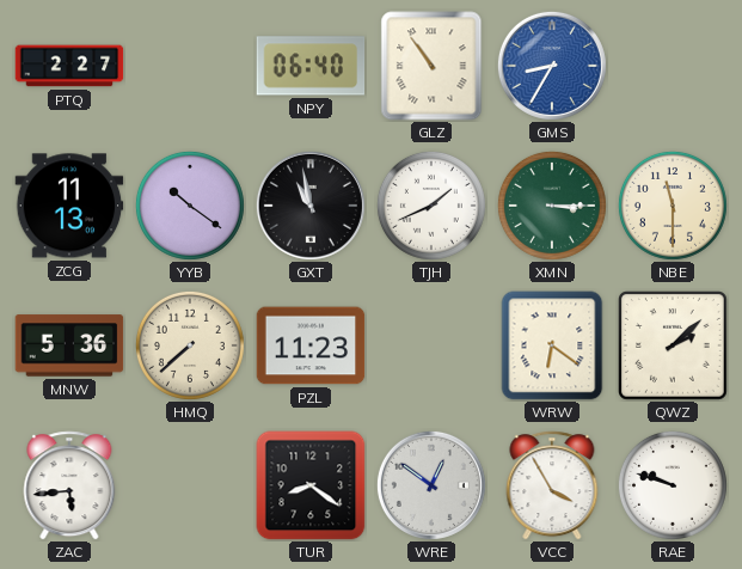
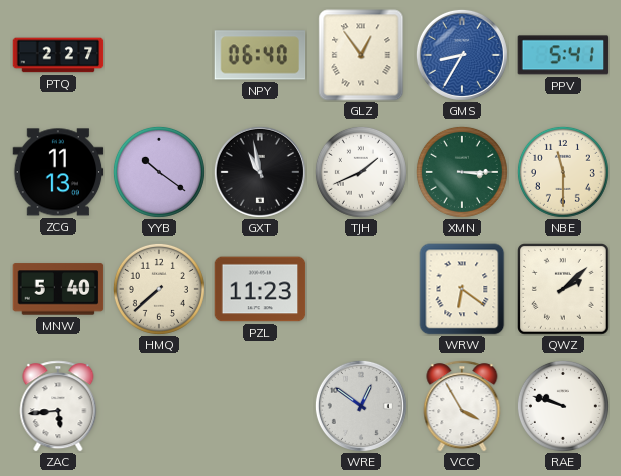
GLZ: 10:54 -> 12:54 (361, 55)
PPV: none -> 5:41 (563, 55)
MNW: 5:36 -> 5:40 (58, 289)
TUR: 8:21 -> none (311, 485)
